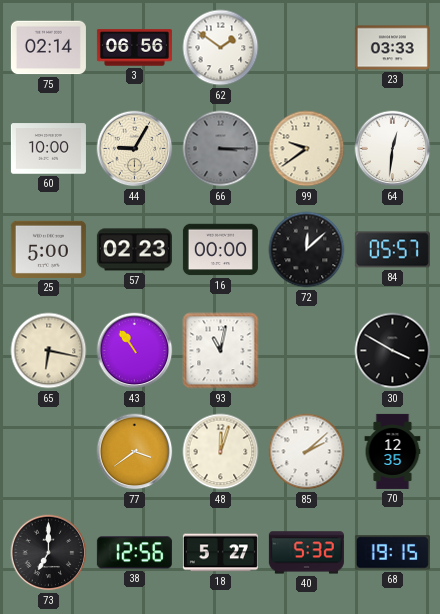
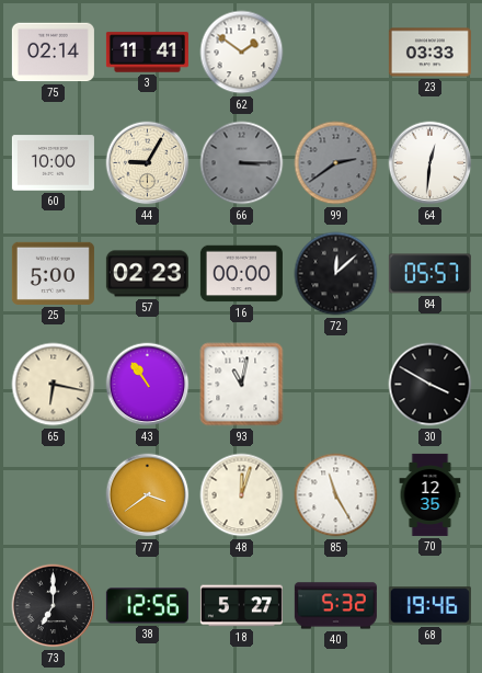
3: 06:56 -> 11:41 (147, 53)
99: 9:39 -> 2:39 (336, 163)
99 dial: cream -> grey (336, 163)
85: 2:08 -> 11:25 (336, 495)
68: 19:15 -> 19:46 (429, 606)
